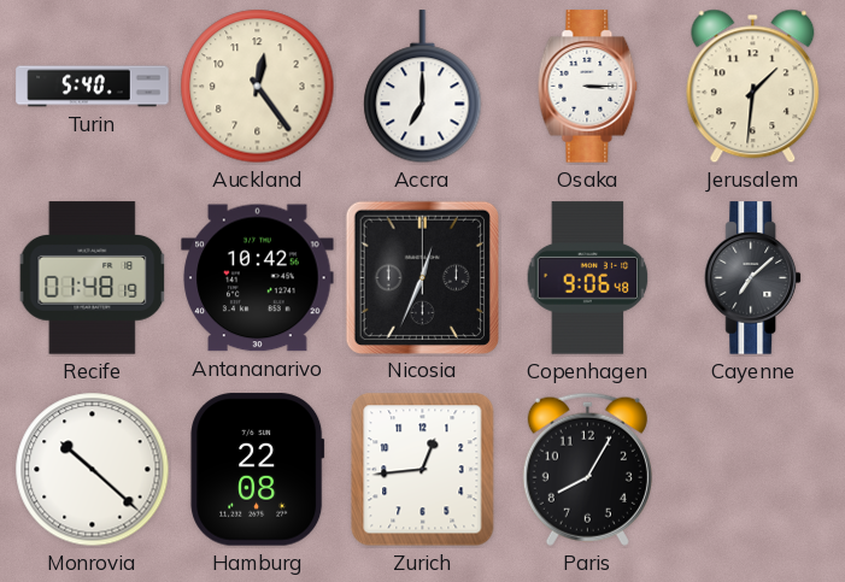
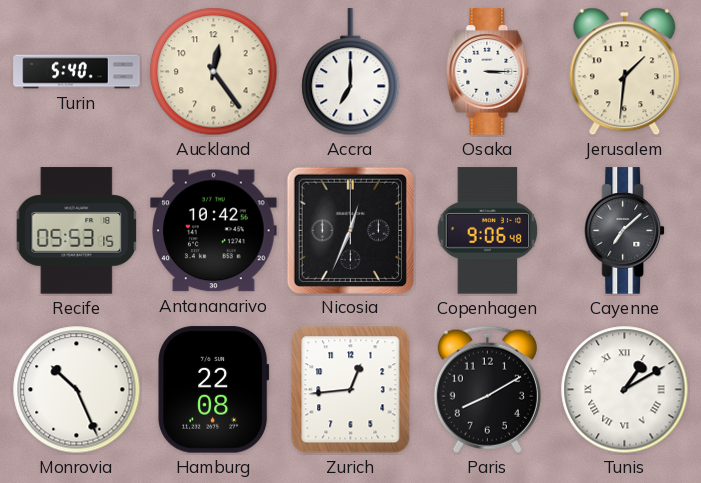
Recife: 01:48 -> 05:53 (77, 231)
Monrovia: 10:22 -> 10:26 (77, 390)
Paris: 8:05 -> 8:10 (487, 389)
Tunis: none -> 1:10 (625, 390)
